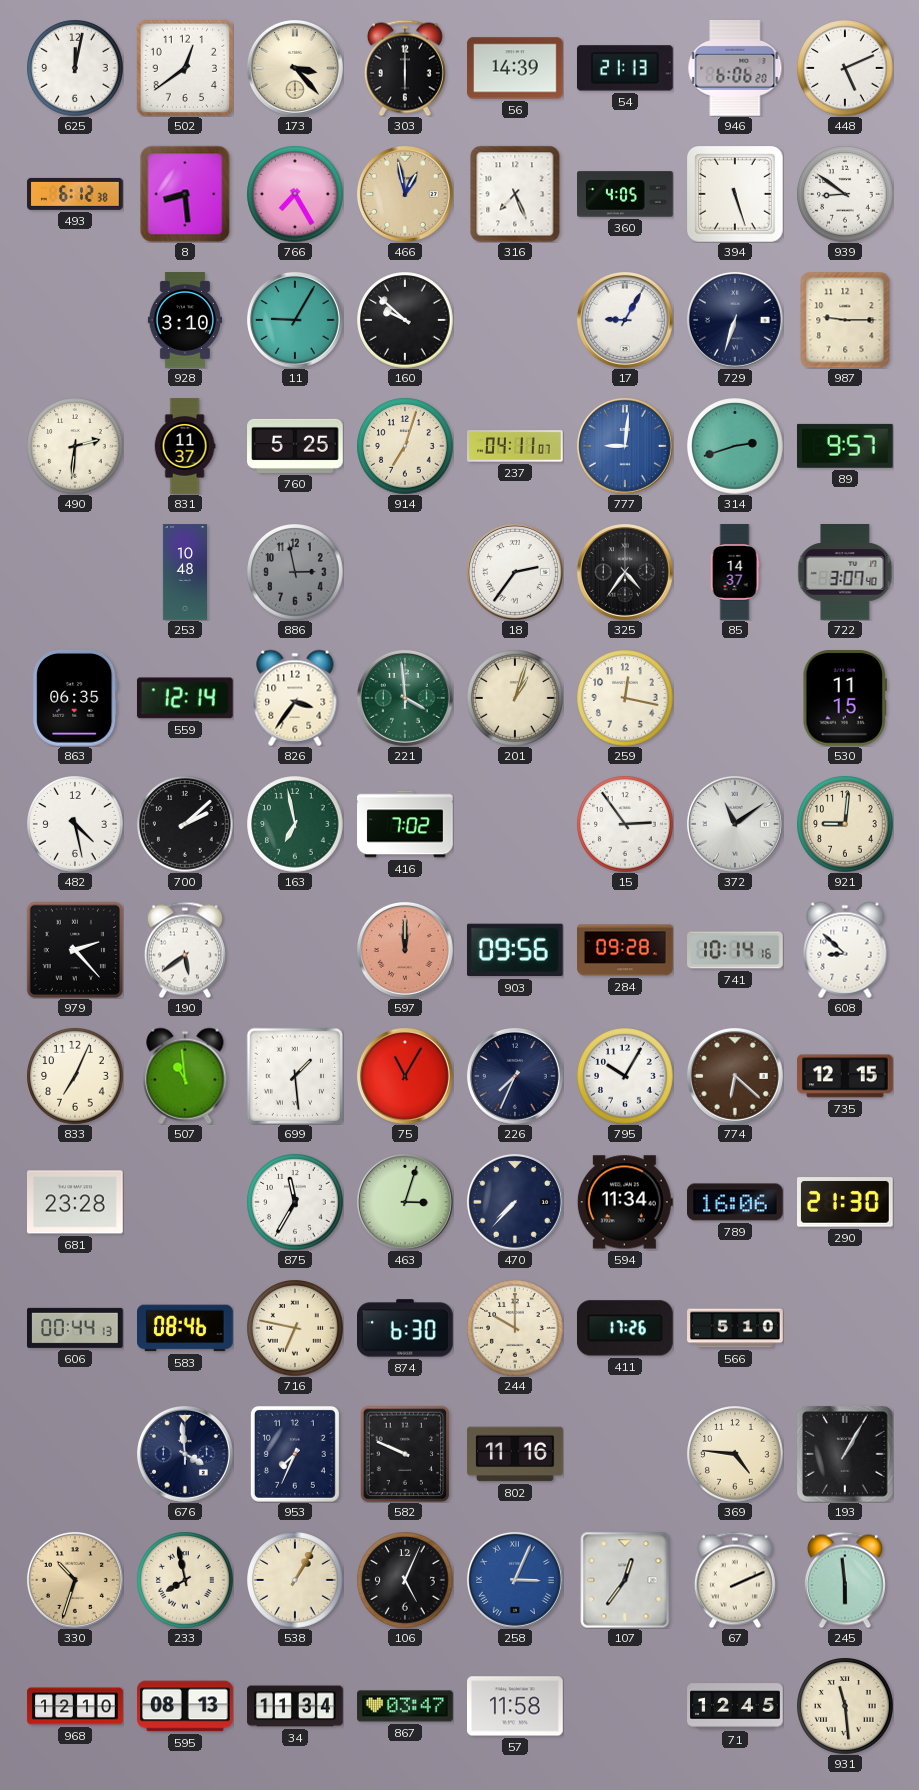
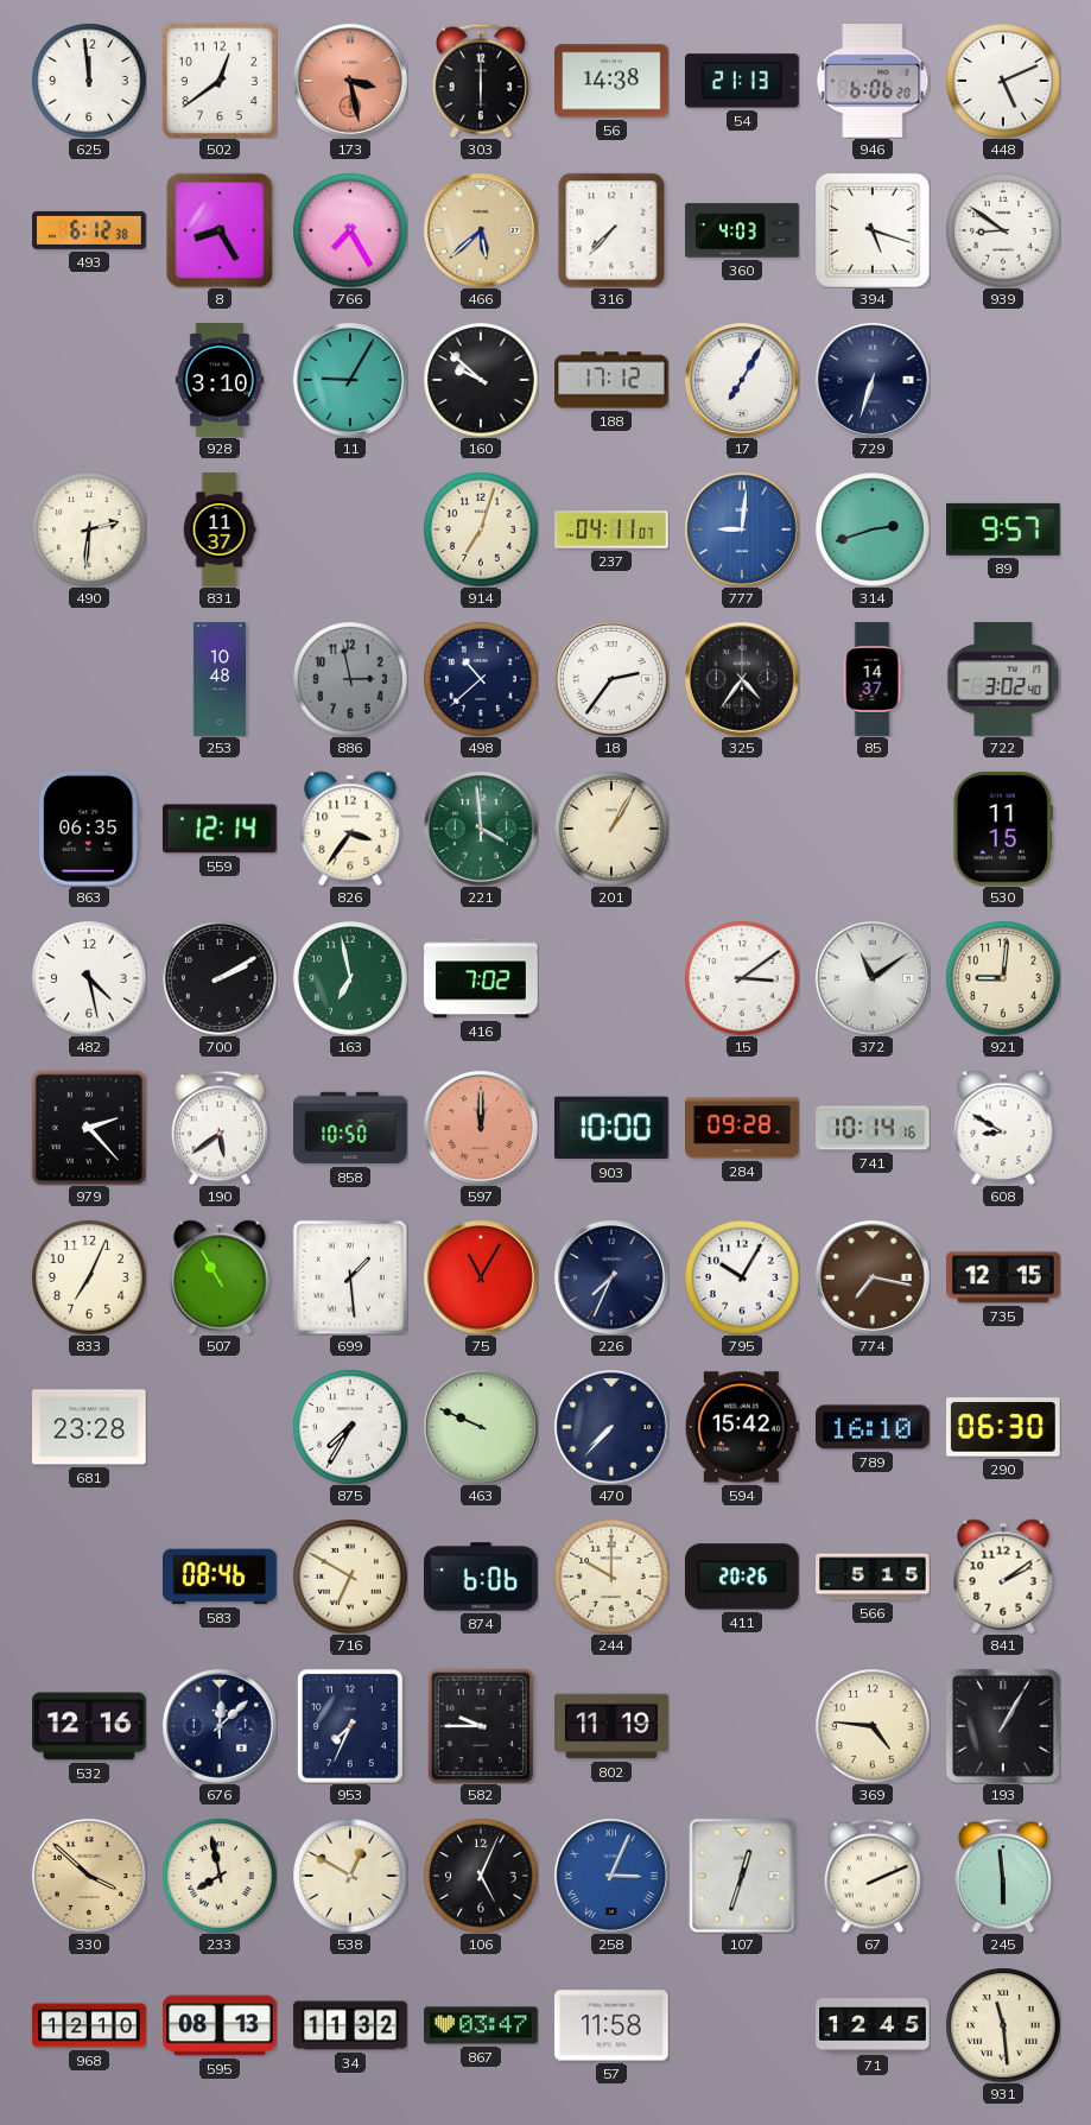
625: 12:02 -> 11:59 (89, 81)
173: 3:23 -> 3:28 (350, 81)
173 dial: cream -> salmon (350, 81)
56: 14:39 -> 14:38 (611, 81)
8: 8:29 -> 8:25 (220, 230)
466: 12:58 -> 5:38 (481, 230)
316: 7:26 -> 7:37 (611, 230)
360: 4:05 -> 4:03 (742, 230)
394: 5:27 -> 5:18 (874, 231)
188: none -> 17:12 (611, 380)
17: 9:05 -> 7:05 (742, 380)
987: 9:15 -> none (845, 320)
760: 5:25 -> none (295, 446)
498: none -> 10:38 (481, 679)
722: 3:07 -> 3:02 (1003, 680)
201: 1:03 -> 1:05 (611, 829)
259: 12:17 -> none (625, 698)
700: 2:08 -> 2:10 (220, 978)
15: 2:54 -> 3:09 (742, 978)
858: none -> 10:50 (350, 1128)
903: 09:56 -> 10:00 (611, 1128)
608: 8:52 -> 8:50 (1003, 1128)
507: 10:59 -> 10:55 (220, 1277)
774: 6:22 -> 7:17 (873, 1277)
875: 11:35 -> 7:35 (350, 1427)
463: 3:03 -> 9:49 (481, 1427)
594: 11:34 -> 15:42 (742, 1427)
789: 16:06 -> 16:10 (874, 1427)
290: 21:30 -> 06:30 (1004, 1427)
606: 00:44 -> none (76, 1328)
716: 6:47 -> 6:50 (350, 1577)
874: 6:30 -> 6:06 (482, 1577)
411: 17:26 -> 20:26 (742, 1577)
566: 5:10 -> 5:15 (873, 1577)
841: none -> 2:09 (1003, 1577)
532: none -> 12:16 (90, 1726)
676: 3:59 -> 12:08 (220, 1726)
582: 9:49 -> 9:45 (481, 1726)
802: 11:16 -> 11:19 (611, 1726)
330: 10:33 -> 3:52 (89, 1876)
538: 1:05 -> 12:50 (350, 1876)
107: 12:36 -> 12:33 (742, 1876)
34: 11:34 -> 11:32 (350, 2025)
